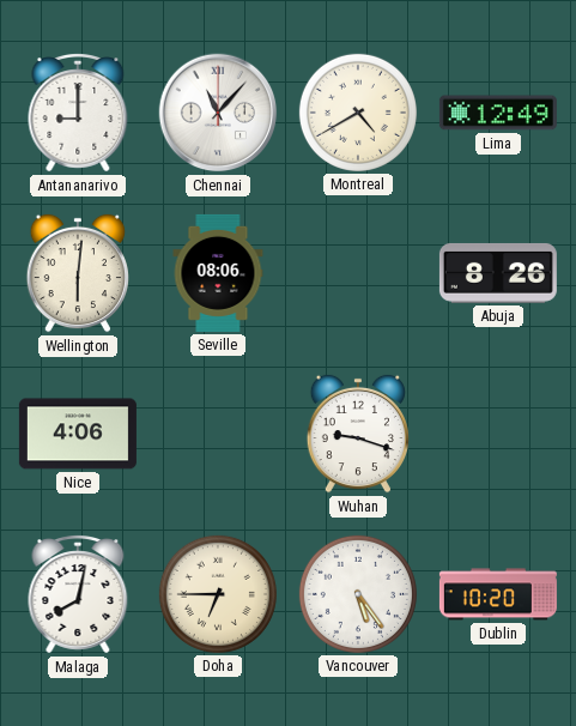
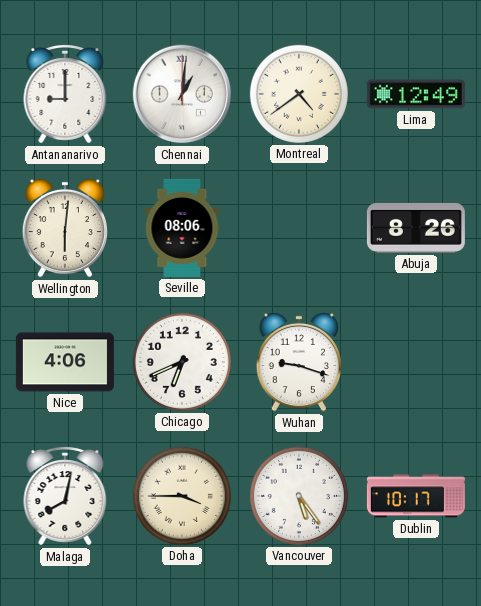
Chennai: 11:07 -> 1:01 (182, 94)
Montreal: 4:40 -> 4:39 (299, 94)
Chicago: none -> 6:41 (182, 362)
Doha: 6:45 -> 3:45 (182, 496)
Dublin: 10:20 -> 10:17 (416, 496)
